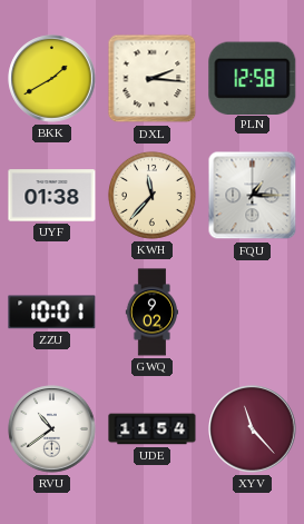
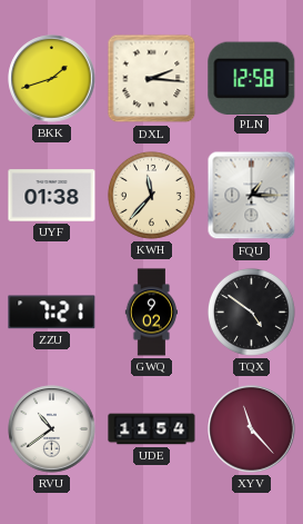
BKK: 1:40 -> 1:42 (52, 79)
ZZU: 10:01 -> 7:21 (52, 313)
TQX: none -> 4:51 (251, 312)
